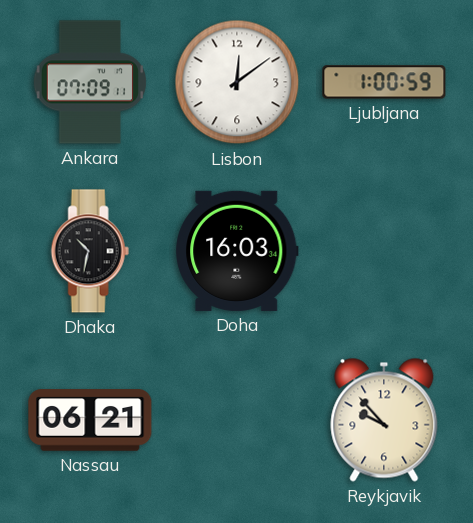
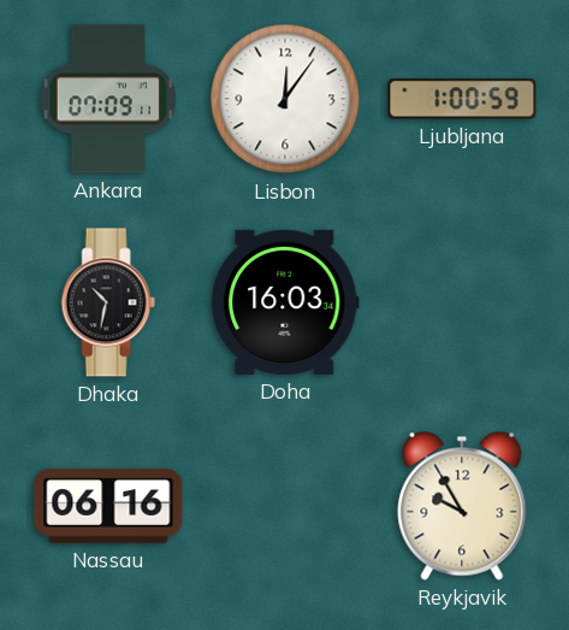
Lisbon: 12:09 -> 12:06 (285, 99)
Nassau: 06:21 -> 06:16 (108, 506)
Reykjavik: 9:53 -> 9:55 (462, 506)
